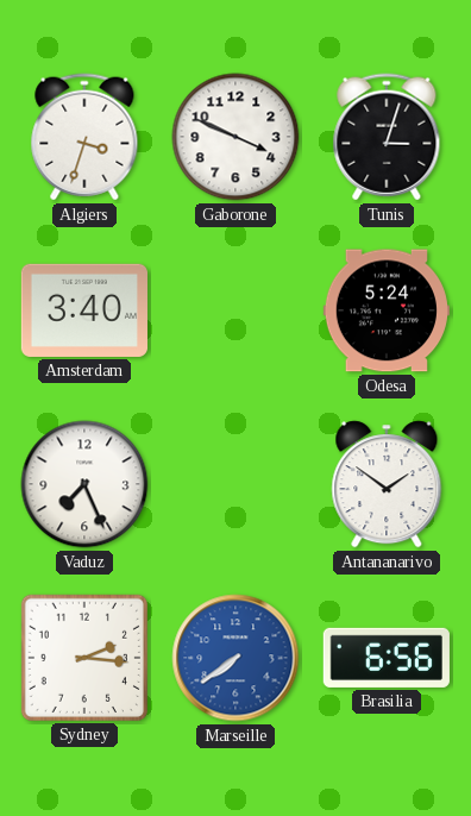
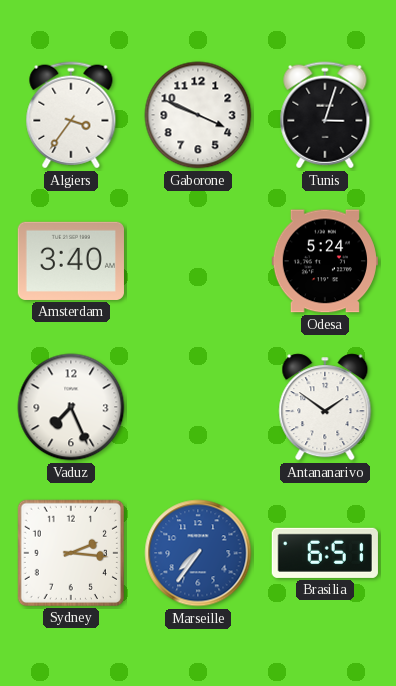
Algiers: 3:33 -> 3:36 (71, 115)
Marseille: 7:39 -> 7:36 (198, 553)
Brasilia: 6:56 -> 6:51 (325, 553)
